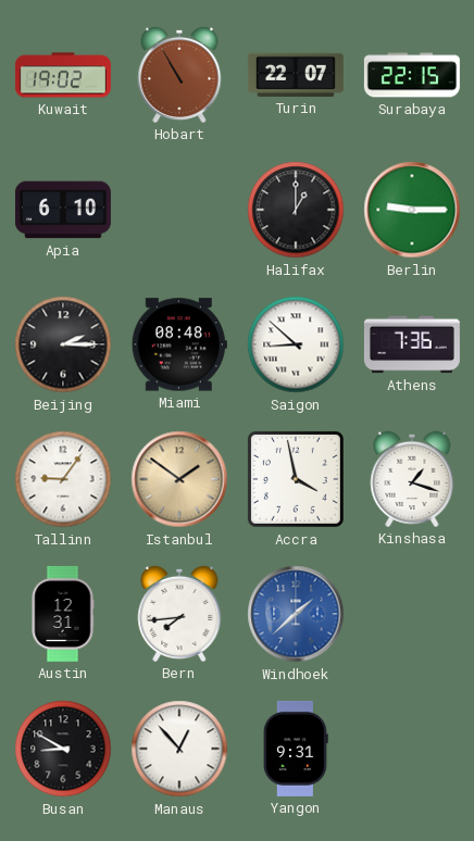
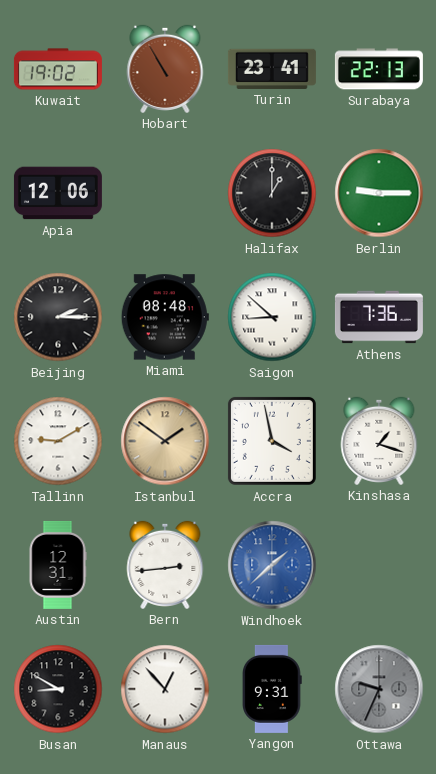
Turin: 22:07 -> 23:41 (272, 69)
Surabaya: 22:15 -> 22:13 (379, 69)
Apia: 6:10 -> 12:06 (58, 193)
Tallinn: 9:06 -> 9:10 (58, 441)
Bern: 7:44 -> 2:44 (165, 565)
Ottawa: none -> 9:34 (379, 689)
